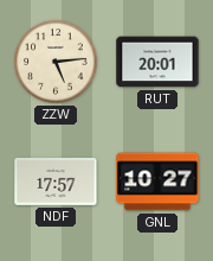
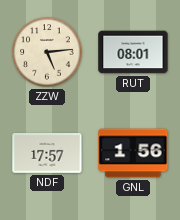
RUT: 20:01 -> 08:01 (133, 52)
GNL: 10:27 -> 1:56 (133, 153)
